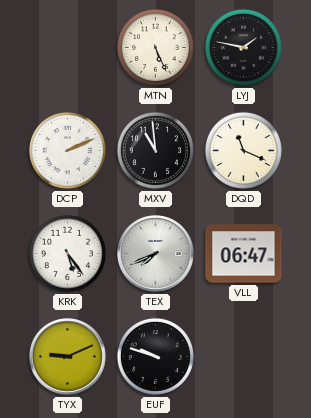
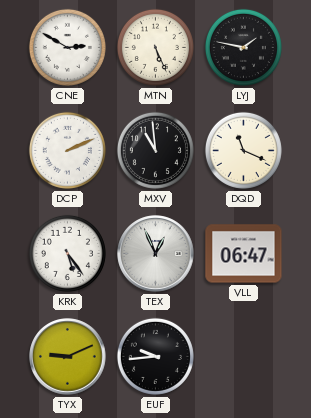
CNE: none -> 2:50 (67, 47)
TEX: 7:41 -> 12:56 (156, 254)
EUF: 9:48 -> 9:44 (155, 356)
